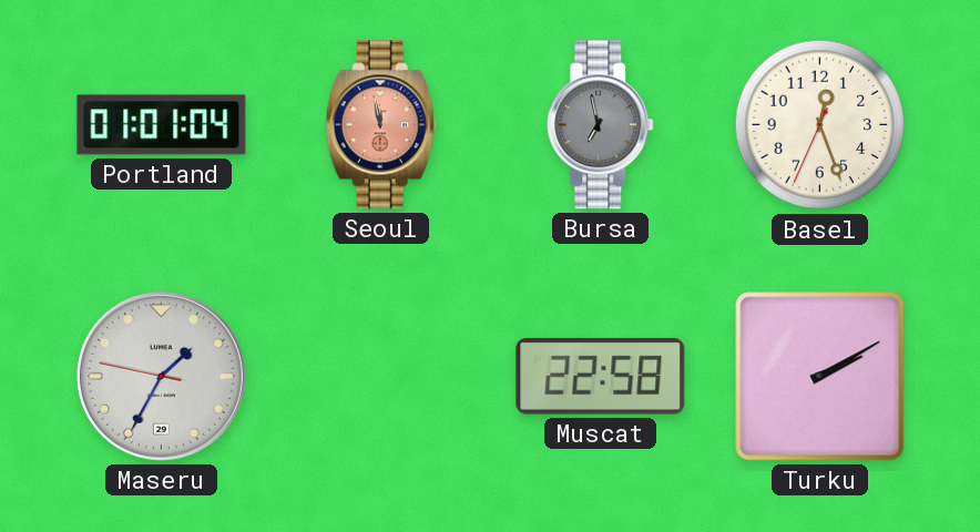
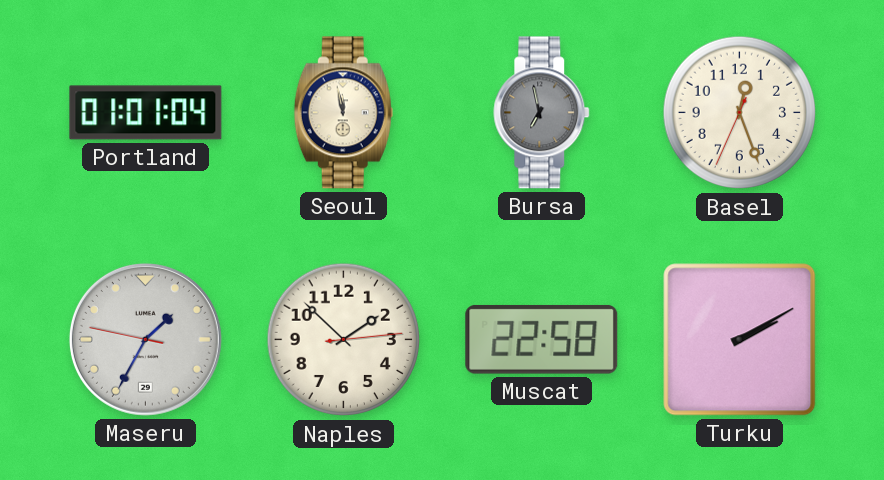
Seoul dial: salmon -> cream (343, 113)
Naples: none -> 1:52 (344, 340)
